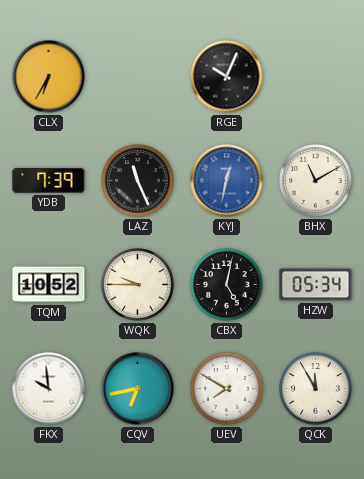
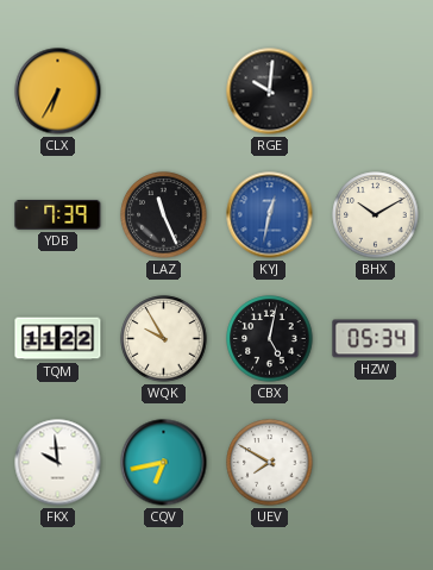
RGE: 10:04 -> 10:01 (270, 92)
BHX: 11:10 -> 10:10 (376, 215)
TQM: 10:52 -> 11:22 (58, 339)
WQK: 9:45 -> 9:55 (164, 339)
QCK: 11:55 -> none (316, 389)
